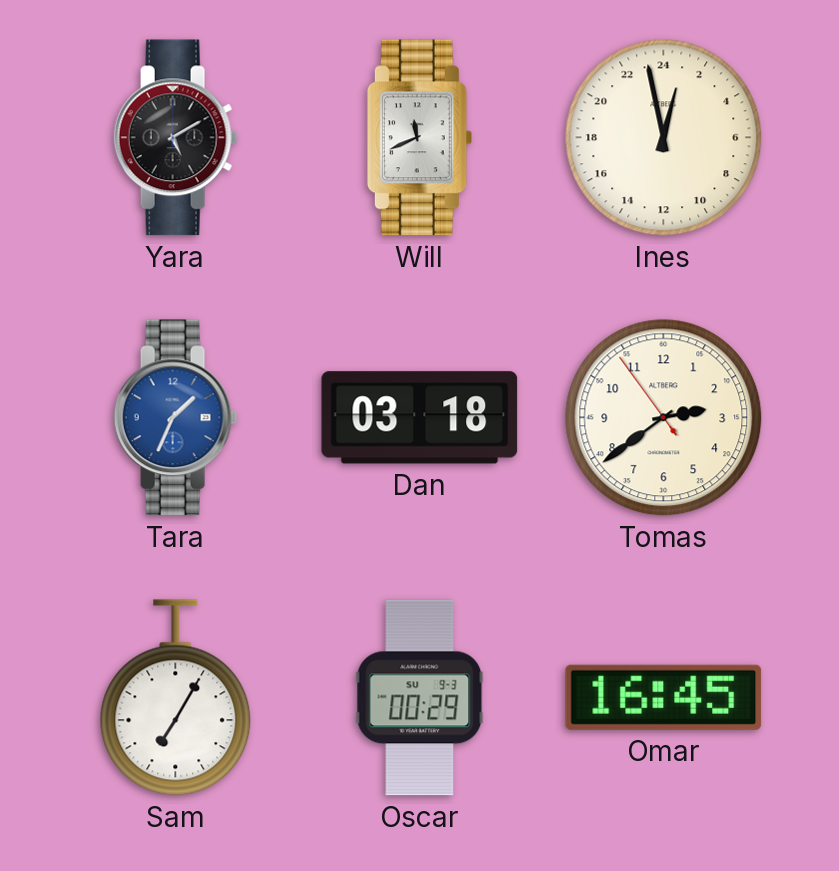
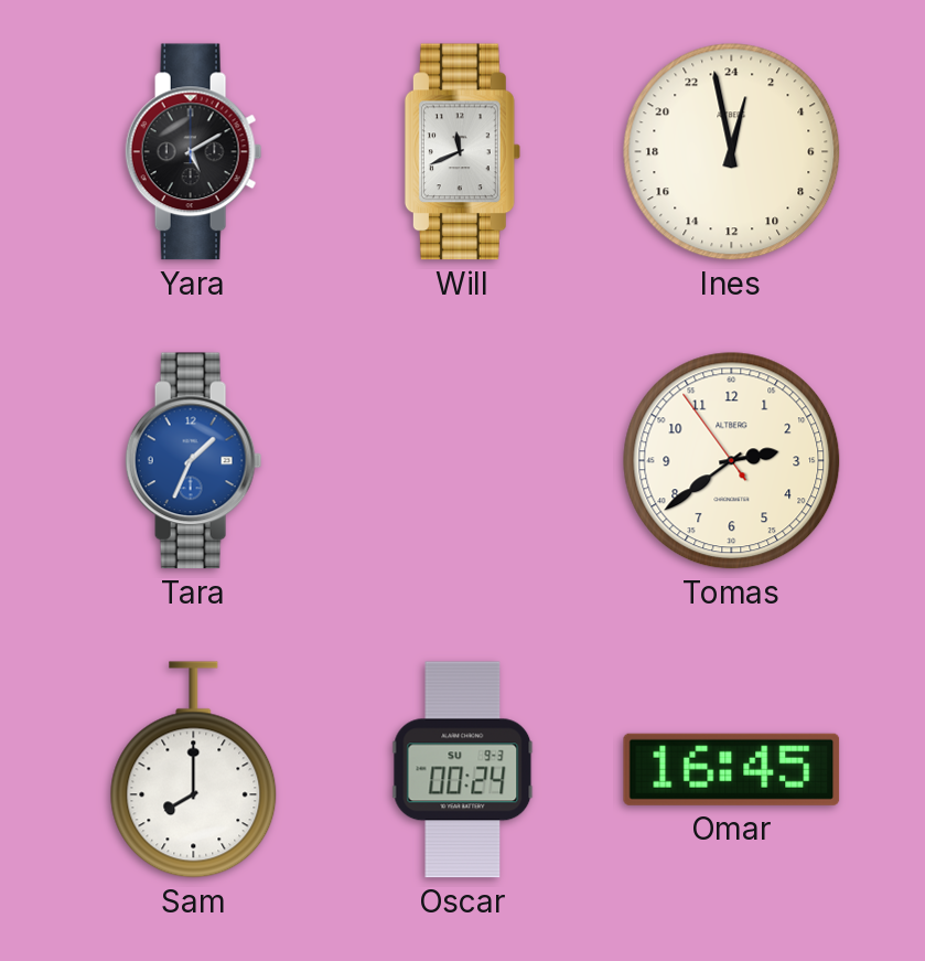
Dan: 03:18 -> none (420, 418)
Sam: 7:05 -> 8:00 (194, 770)
Oscar: 00:29 -> 00:24 (463, 770)
